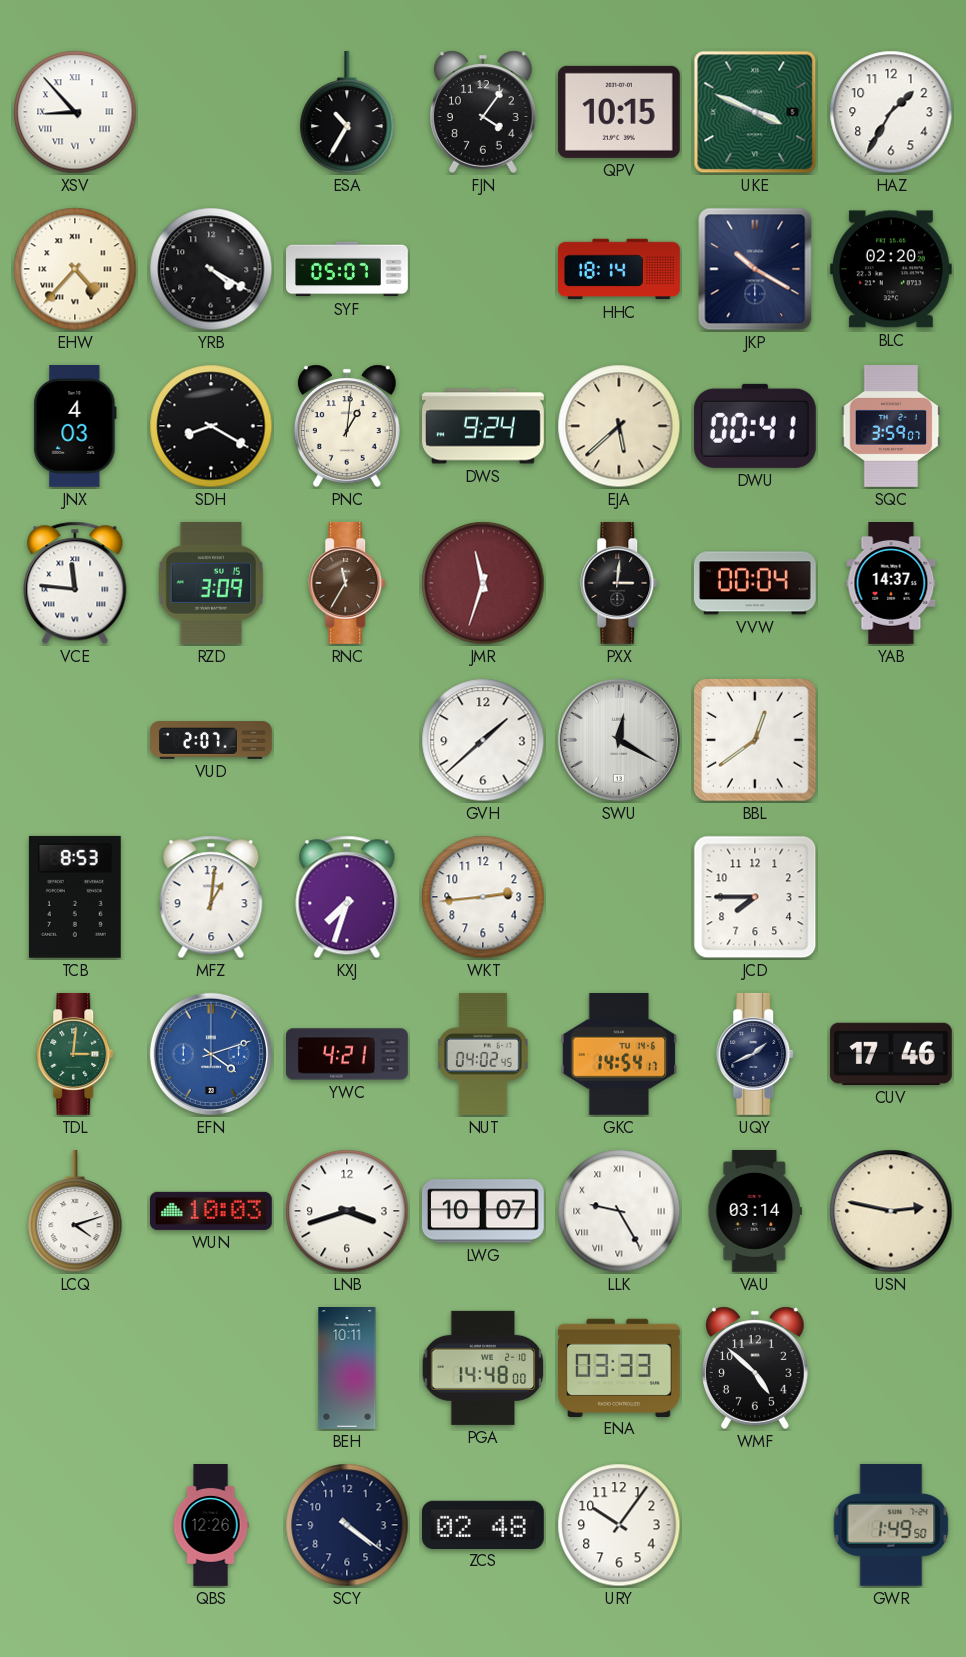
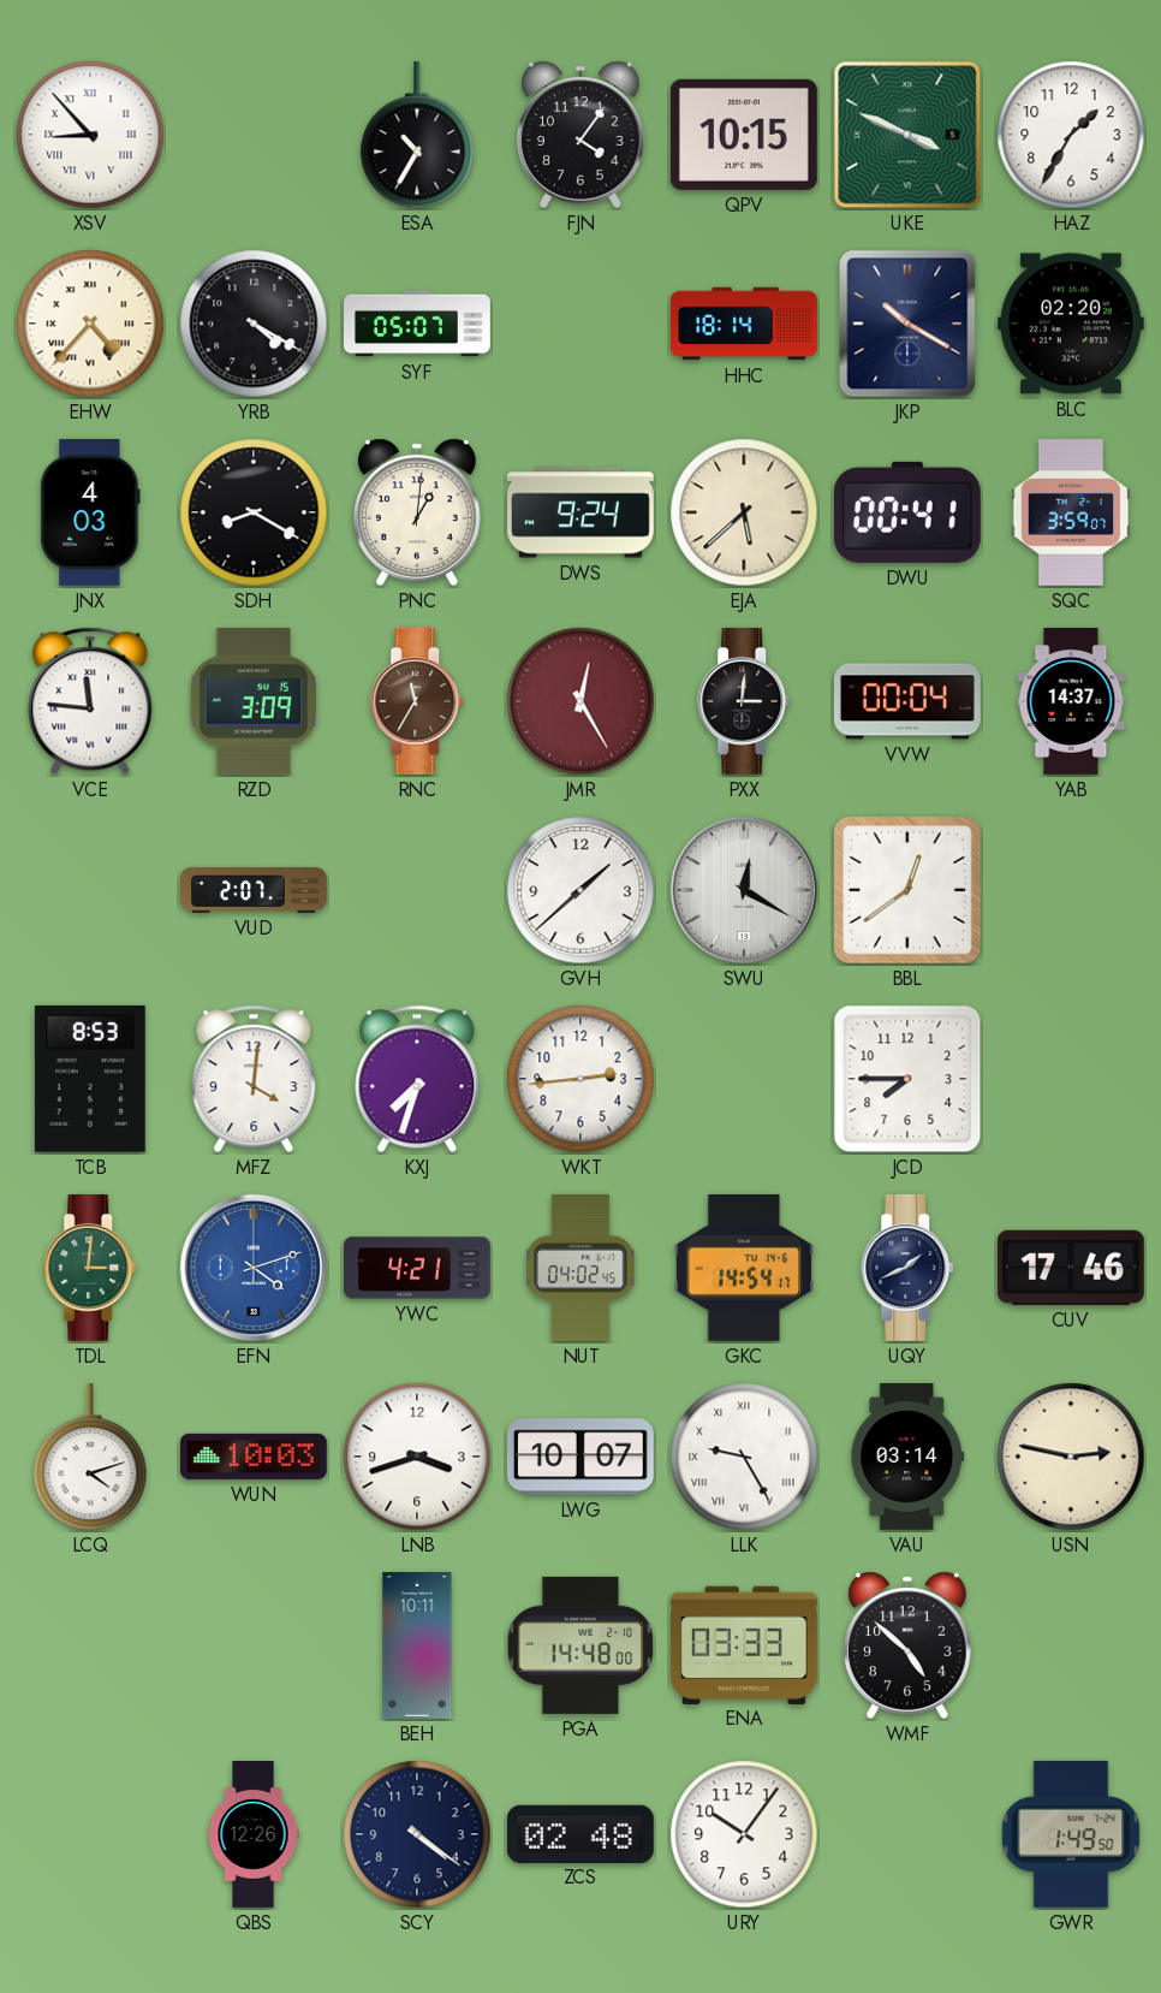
JMR: 11:33 -> 12:25 (580, 701)
MFZ: 1:01 -> 4:01 (254, 1079)
